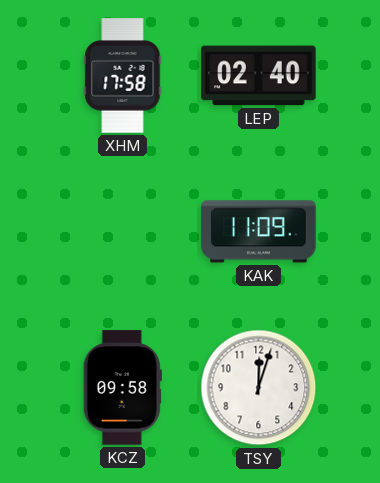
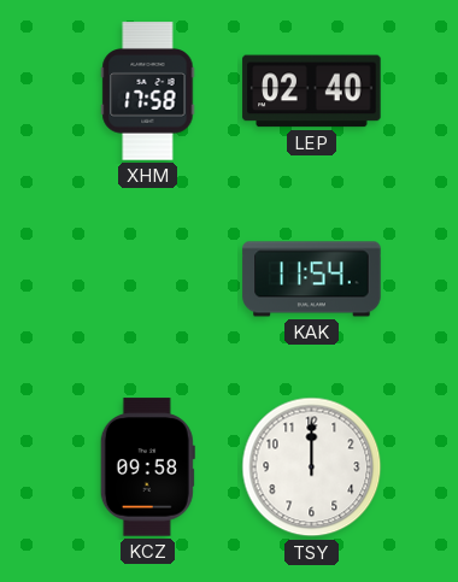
KAK: 11:09 -> 11:54 (312, 280)
TSY: 12:03 -> 12:00 (312, 468)
